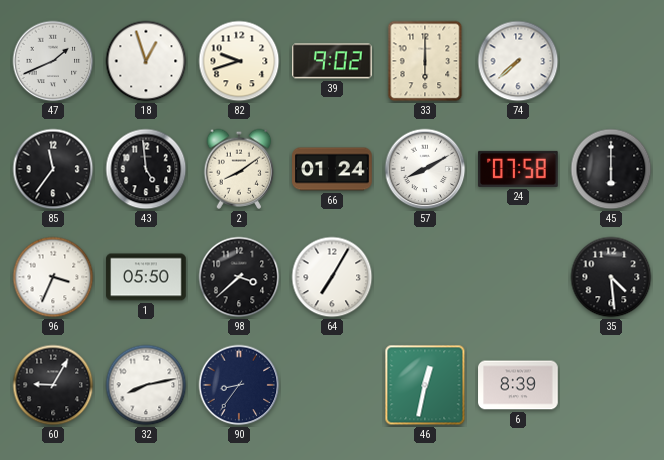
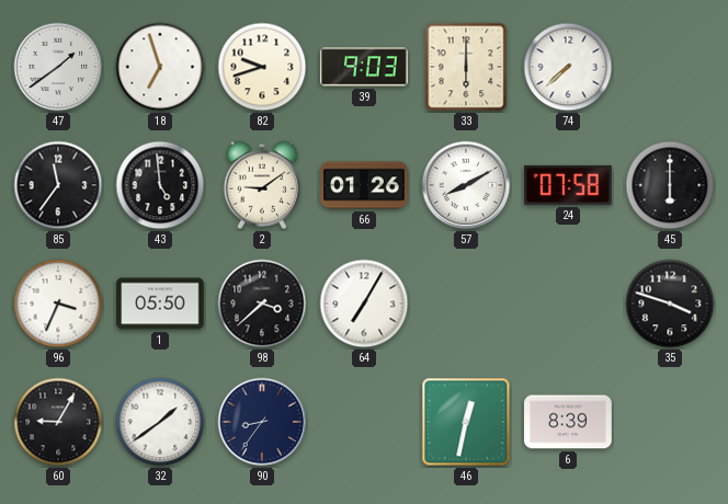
47: 1:41 -> 1:39 (58, 67)
18: 12:57 -> 6:57 (160, 67)
39: 9:02 -> 9:03 (364, 67)
2: 8:09 -> 9:09 (262, 185)
66: 01:24 -> 01:26 (364, 185)
35: 4:29 -> 3:48 (670, 303)
32: 8:13 -> 1:39 (160, 422)
